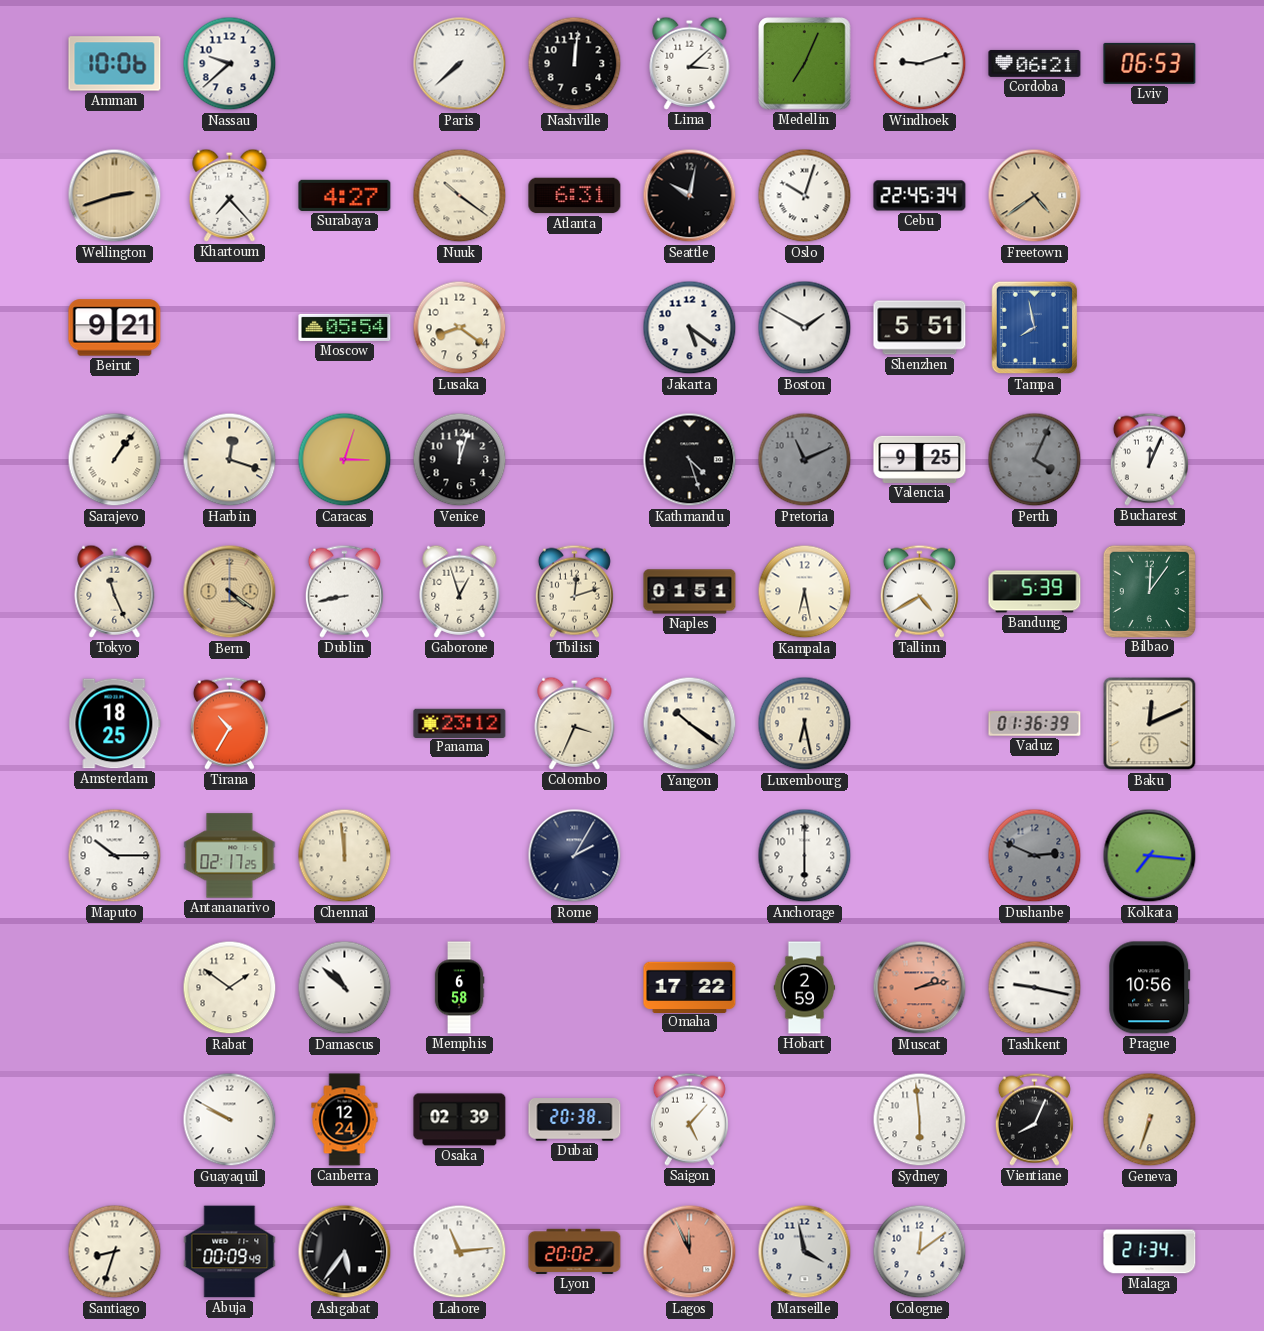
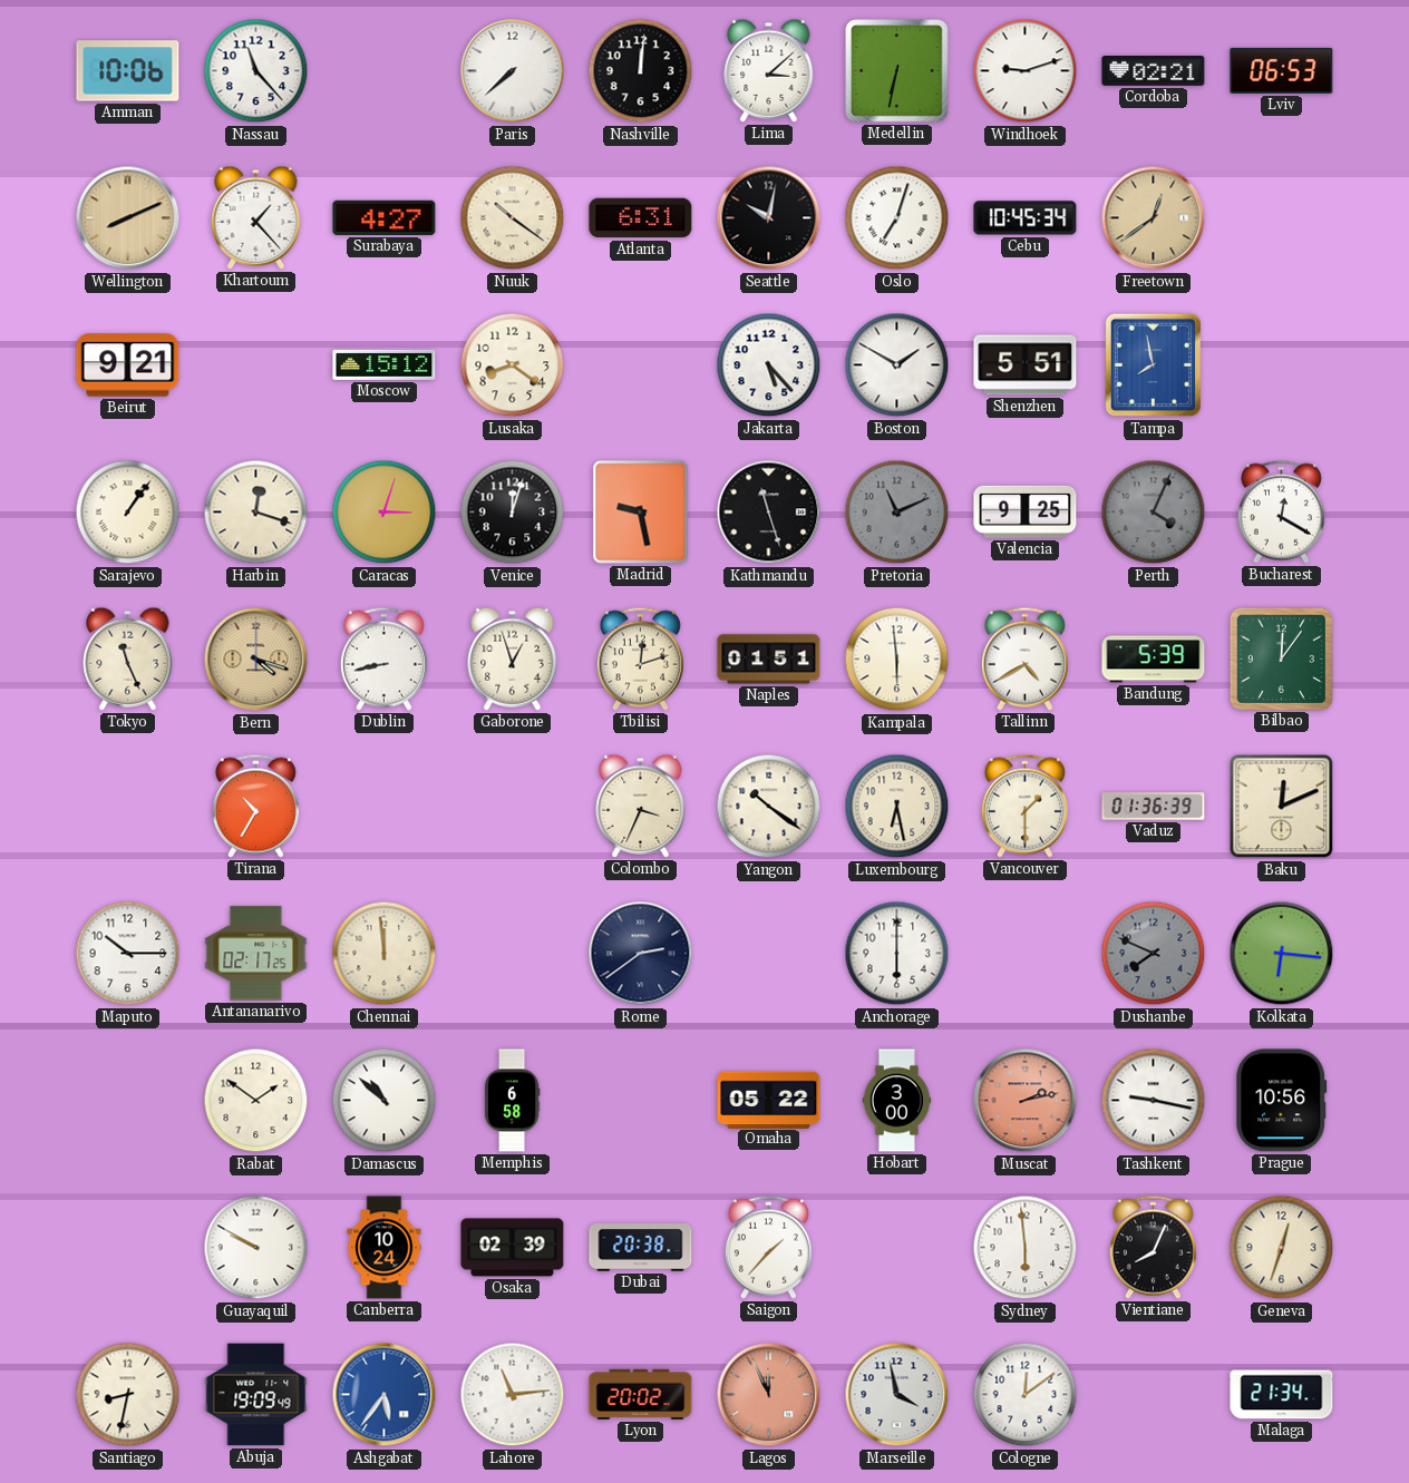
Nassau: 9:38 -> 11:23 (256, 71)
Medellin: 7:04 -> 6:32 (897, 71)
Cordoba: 06:21 -> 02:21 (1154, 70)
Wellington: 2:42 -> 8:11 (128, 218)
Khartoum: 7:23 -> 1:23 (256, 217)
Oslo: 10:03 -> 7:03 (897, 218)
Cebu: 22:45 -> 10:45 (1026, 218)
Freetown: 4:39 -> 12:39 (1154, 218)
Moscow: 05:54 -> 15:12 (385, 364)
Jakarta: 5:21 -> 5:23 (769, 365)
Madrid: none -> 9:28 (641, 513)
Kathmandu: 4:27 -> 11:27 (769, 513)
Bucharest: 12:04 -> 12:20 (1281, 511)
Bern: 4:21 -> 4:18 (256, 660)
Kampala: 6:28 -> 5:59 (897, 660)
Amsterdam: 18:25 -> none (115, 724)
Panama: 23:12 -> none (460, 723)
Vancouver: none -> 1:30 (1024, 806)
Rome: 2:05 -> 2:39 (641, 954)
Dushanbe: 2:49 -> 7:49 (1154, 954)
Kolkata: 7:16 -> 6:16 (1282, 954)
Omaha: 17:22 -> 05:22 (769, 1100)
Hobart: 2:59 -> 3:00 (897, 1101)
Canberra: 12:24 -> 10:24 (385, 1248)
Saigon: 5:07 -> 1:37 (768, 1247)
Geneva: 6:33 -> 12:33 (1282, 1248)
Santiago: 8:33 -> 8:32 (128, 1395)
Abuja: 00:09 -> 19:09 (256, 1395)
Ashgabat dial: black -> blue (385, 1395)
